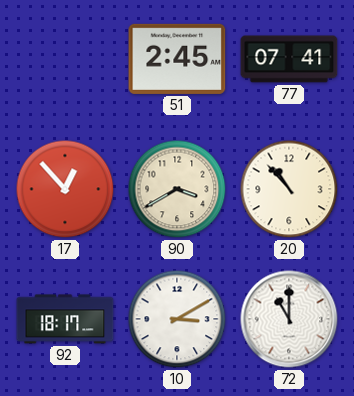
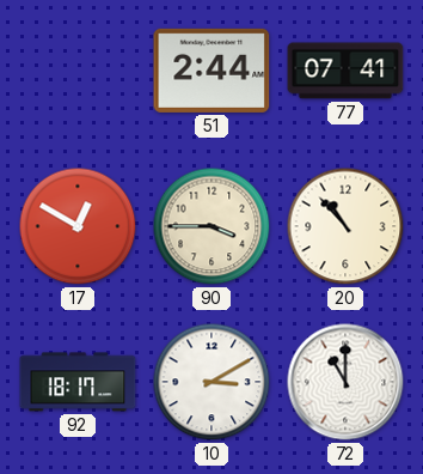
51: 2:45 -> 2:44 (211, 71)
17: 12:53 -> 12:50 (78, 226)
90: 3:40 -> 3:45 (211, 226)
